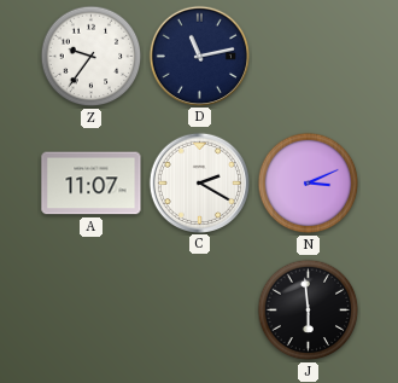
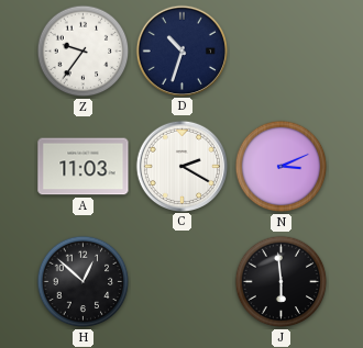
D: 11:13 -> 10:33 (182, 50)
A: 11:07 -> 11:03 (84, 167)
H: none -> 12:52 (84, 282)
